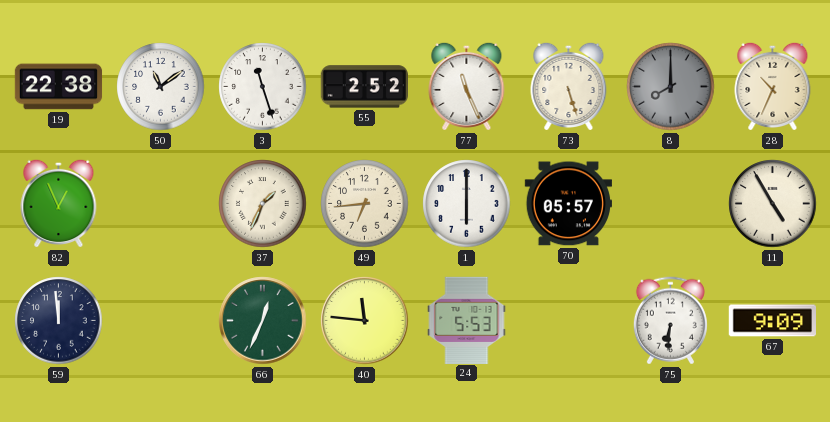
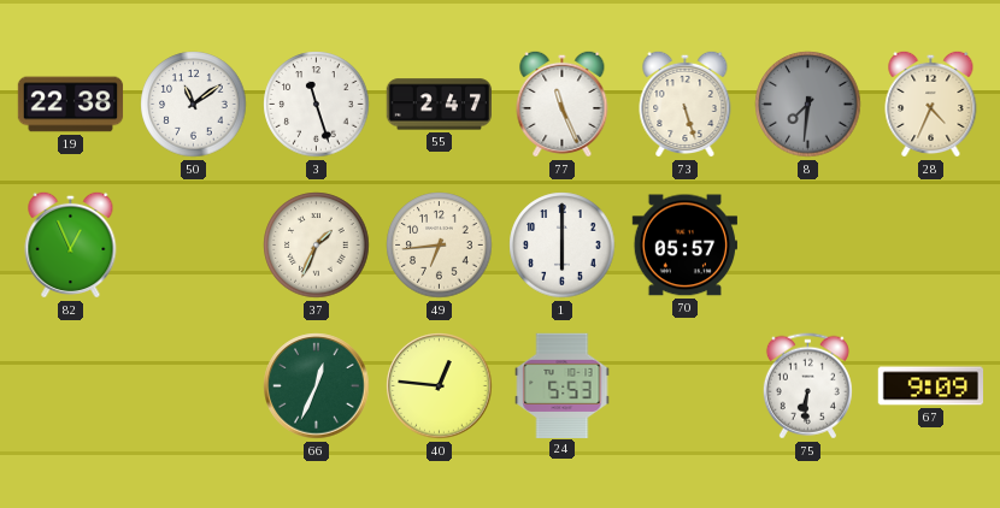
55: 2:52 -> 2:47 (439, 105)
8: 8:00 -> 7:31 (808, 105)
28: 10:34 -> 4:34 (931, 104)
11: 4:55 -> none (773, 204)
59: 11:59 -> none (59, 321)
40: 11:46 -> 12:46 (440, 386)
